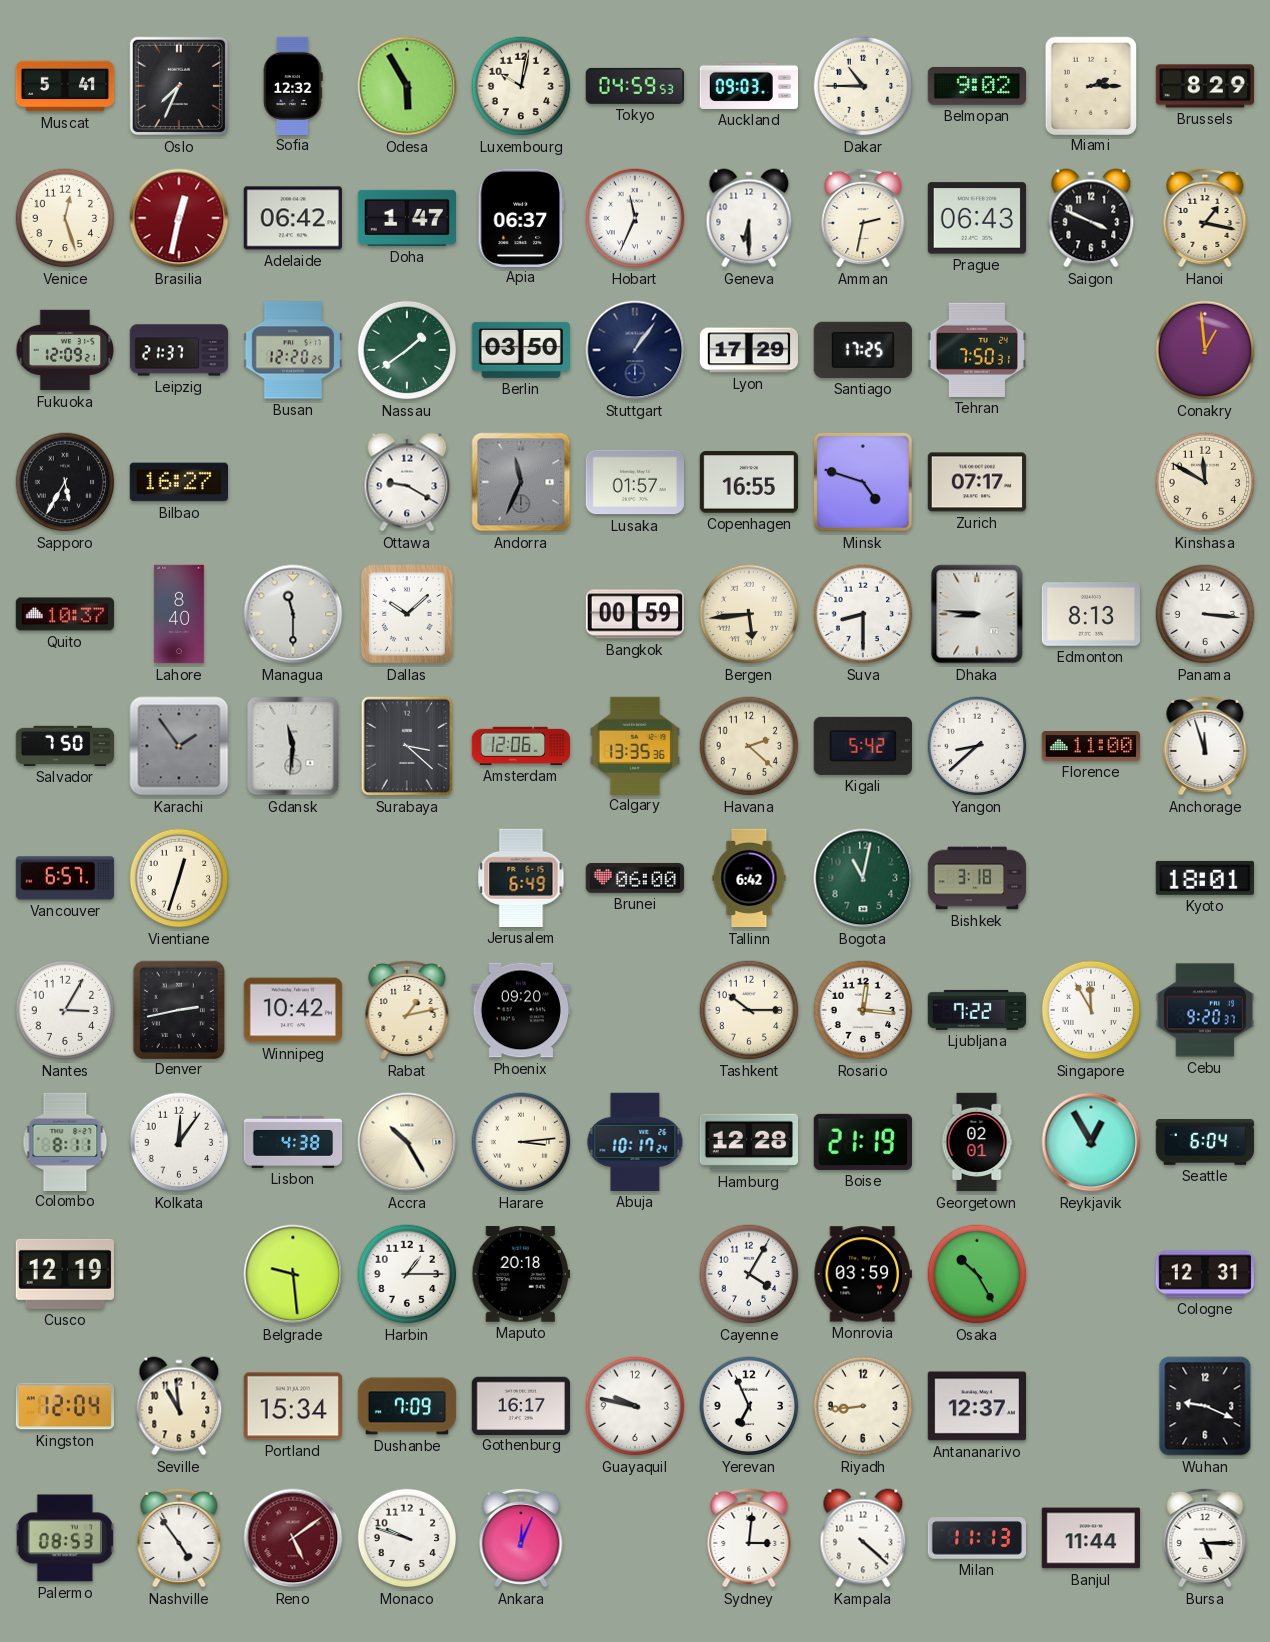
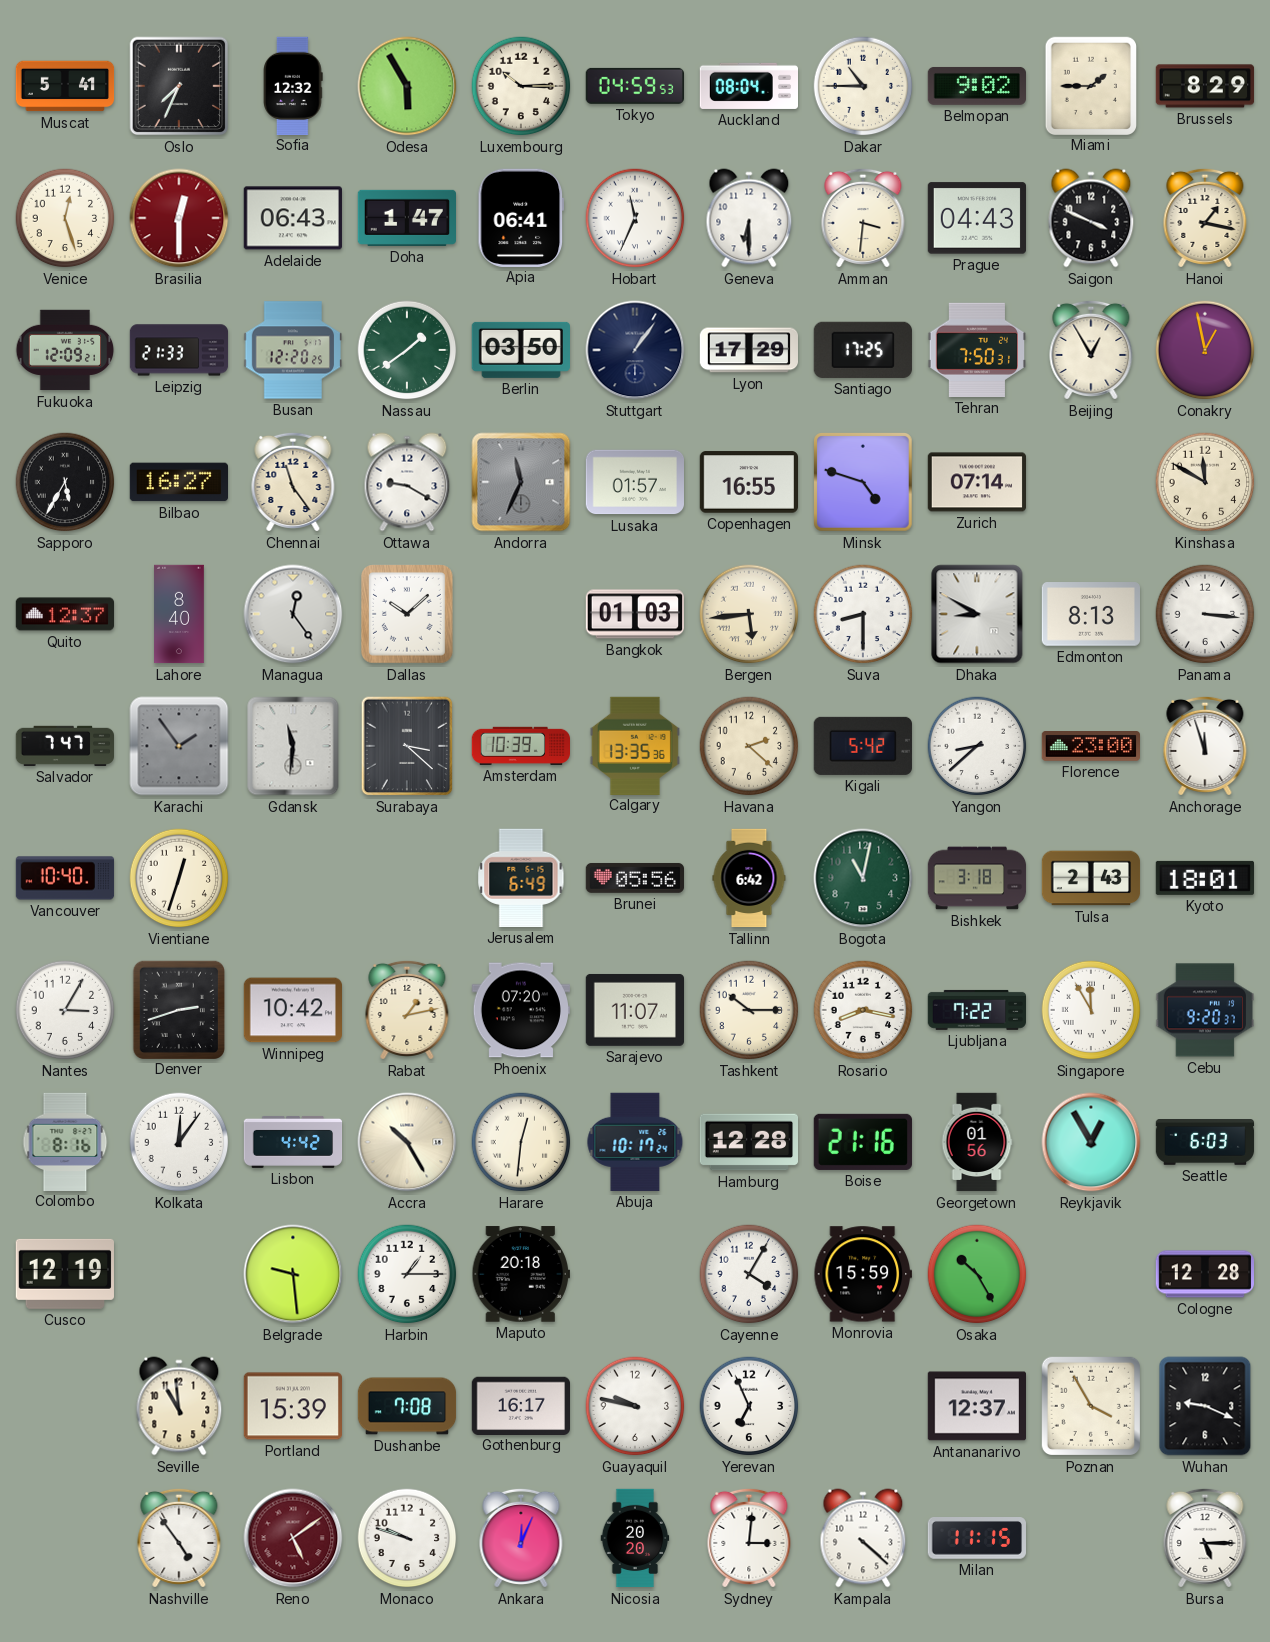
Luxembourg: 10:02 -> 10:15 (521, 86)
Auckland: 09:03 -> 08:04 (748, 86)
Miami: 2:15 -> 1:45 (1090, 85)
Brasilia: 12:32 -> 12:30 (179, 218)
Adelaide: 06:42 -> 06:43 (293, 218)
Apia: 06:37 -> 06:41 (520, 217)
Amman: 2:32 -> 3:31 (863, 218)
Prague: 06:43 -> 04:43 (976, 218)
Leipzig: 21:37 -> 21:33 (179, 350)
Beijing: none -> 12:55 (1091, 350)
Conakry: 12:59 -> 12:58 (1205, 350)
Chennai: none -> 11:24 (293, 482)
Zurich: 07:17 -> 07:14 (976, 482)
Quito: 10:37 -> 12:37 (65, 614)
Managua: 11:30 -> 12:24 (293, 614)
Bangkok: 00:59 -> 01:03 (635, 614)
Dhaka: 8:46 -> 8:50 (977, 614)
Salvador: 7:50 -> 7:47 (64, 746)
Amsterdam: 12:06 -> 10:39 (520, 746)
Florence: 11:00 -> 23:00 (1090, 746)
Vancouver: 6:57 -> 10:40 (65, 878)
Brunei: 06:00 -> 05:56 (634, 878)
Tulsa: none -> 2:43 (1091, 878)
Denver: 2:43 -> 2:42 (178, 1009)
Phoenix: 09:20 -> 07:20 (520, 1010)
Sarajevo: none -> 11:07 (634, 1010)
Rosario: 12:16 -> 8:17 (863, 1010)
Colombo: 8:11 -> 8:16 (65, 1141)
Lisbon: 4:38 -> 4:42 (293, 1142)
Harare: 3:14 -> 12:31 (521, 1142)
Boise: 21:19 -> 21:16 (863, 1142)
Georgetown: 02:01 -> 01:56 (977, 1142)
Seattle: 6:04 -> 6:03 (1205, 1142)
Monrovia: 03:59 -> 15:59 (863, 1274)
Cologne: 12:31 -> 12:28 (1204, 1274)
Kingston: 12:04 -> none (64, 1406)
Portland: 15:34 -> 15:39 (292, 1406)
Dushanbe: 7:09 -> 7:08 (407, 1406)
Riyadh: 8:44 -> none (863, 1406)
Poznan: none -> 3:55 (1091, 1406)
Palermo: 08:53 -> none (65, 1538)
Nicosia: none -> 20:20 (635, 1538)
Milan: 11:13 -> 11:15 (976, 1539)
Banjul: 11:44 -> none (1090, 1538)
